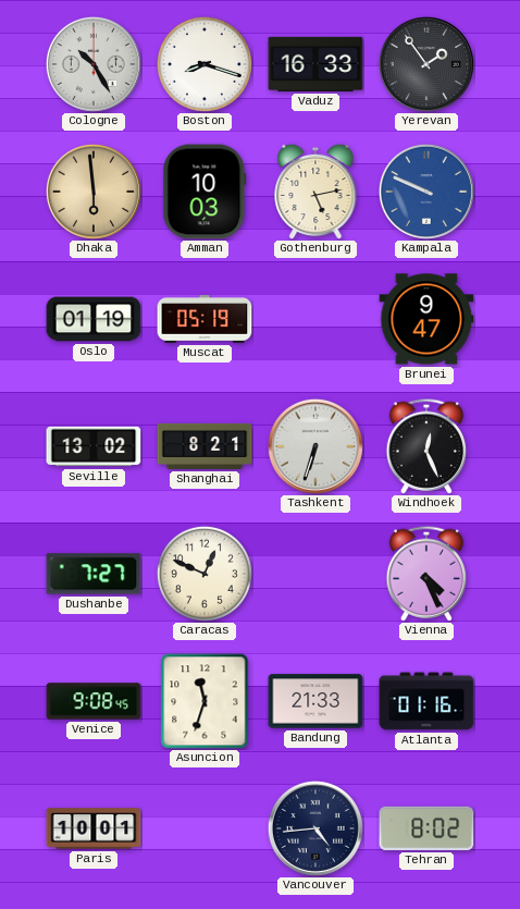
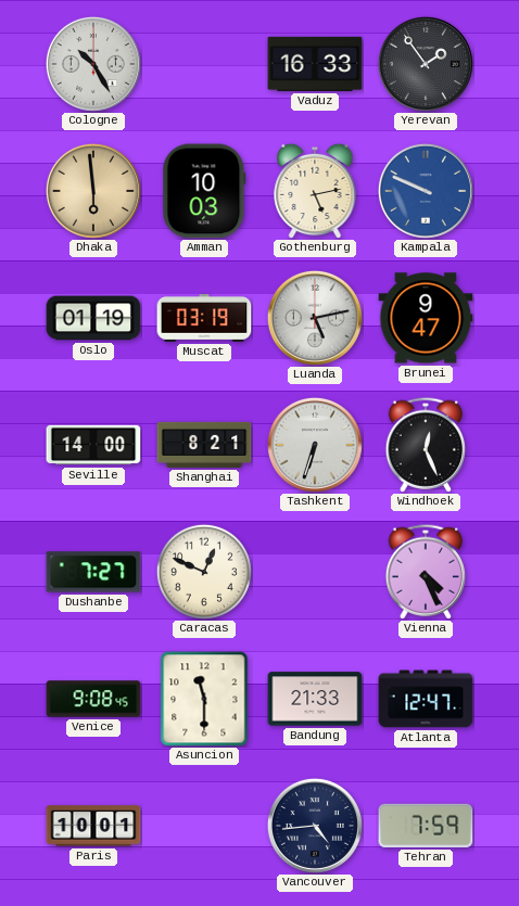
Boston: 8:18 -> none (205, 64)
Muscat: 05:19 -> 03:19 (204, 319)
Luanda: none -> 5:13 (315, 318)
Seville: 13:02 -> 14:00 (93, 445)
Asuncion: 11:33 -> 11:30 (204, 699)
Atlanta: 01:16 -> 12:47 (426, 699)
Tehran: 8:02 -> 7:59 (426, 826)
